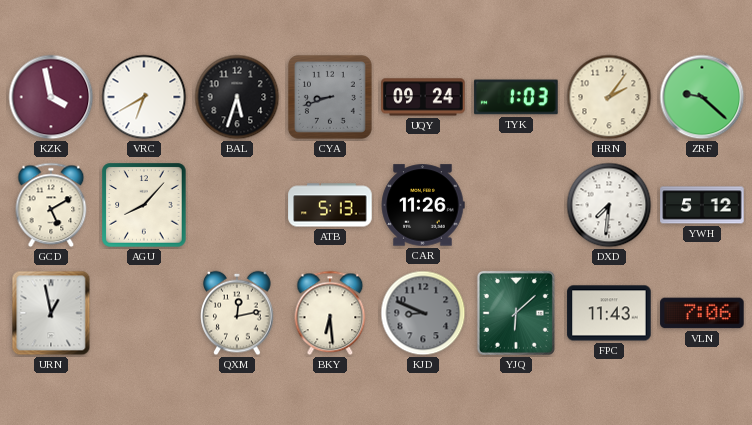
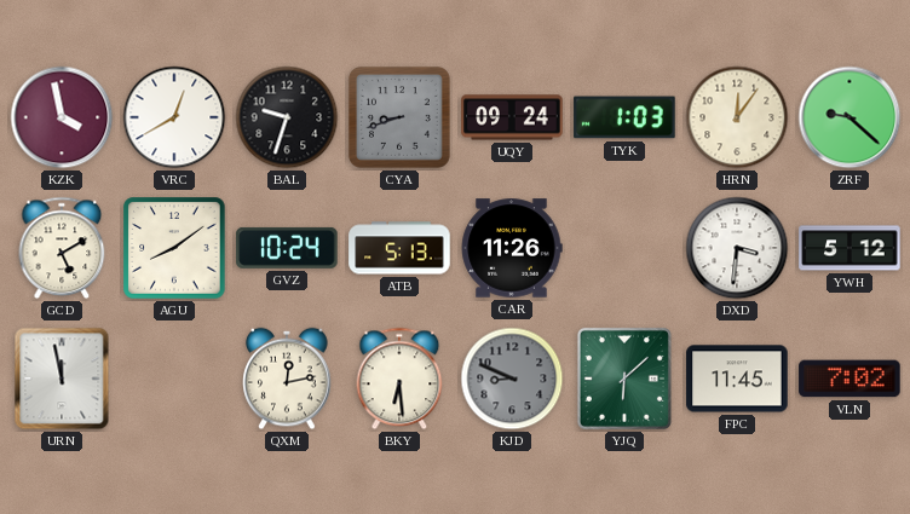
VRC: 6:40 -> 12:40 (174, 117)
BAL: 5:33 -> 9:33 (287, 117)
HRN: 2:06 -> 12:06 (737, 117)
AGU: 8:07 -> 8:09 (174, 248)
GVZ: none -> 10:24 (287, 248)
DXD: 7:31 -> 3:31 (737, 248)
URN: 12:58 -> 11:58 (62, 379)
FPC: 11:43 -> 11:45 (737, 379)
VLN: 7:06 -> 7:02 (849, 379)
